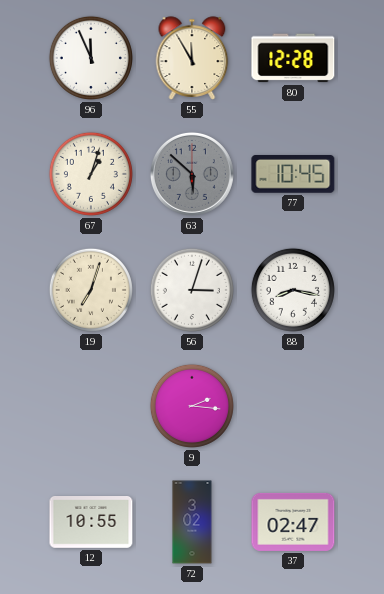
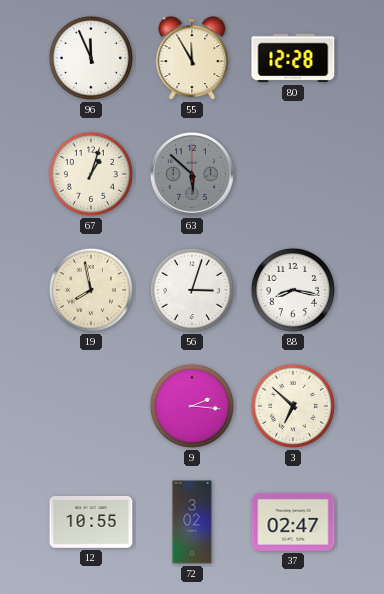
77: 10:45 -> none (293, 174)
19: 7:03 -> 7:58 (91, 290)
3: none -> 6:52 (293, 406)
